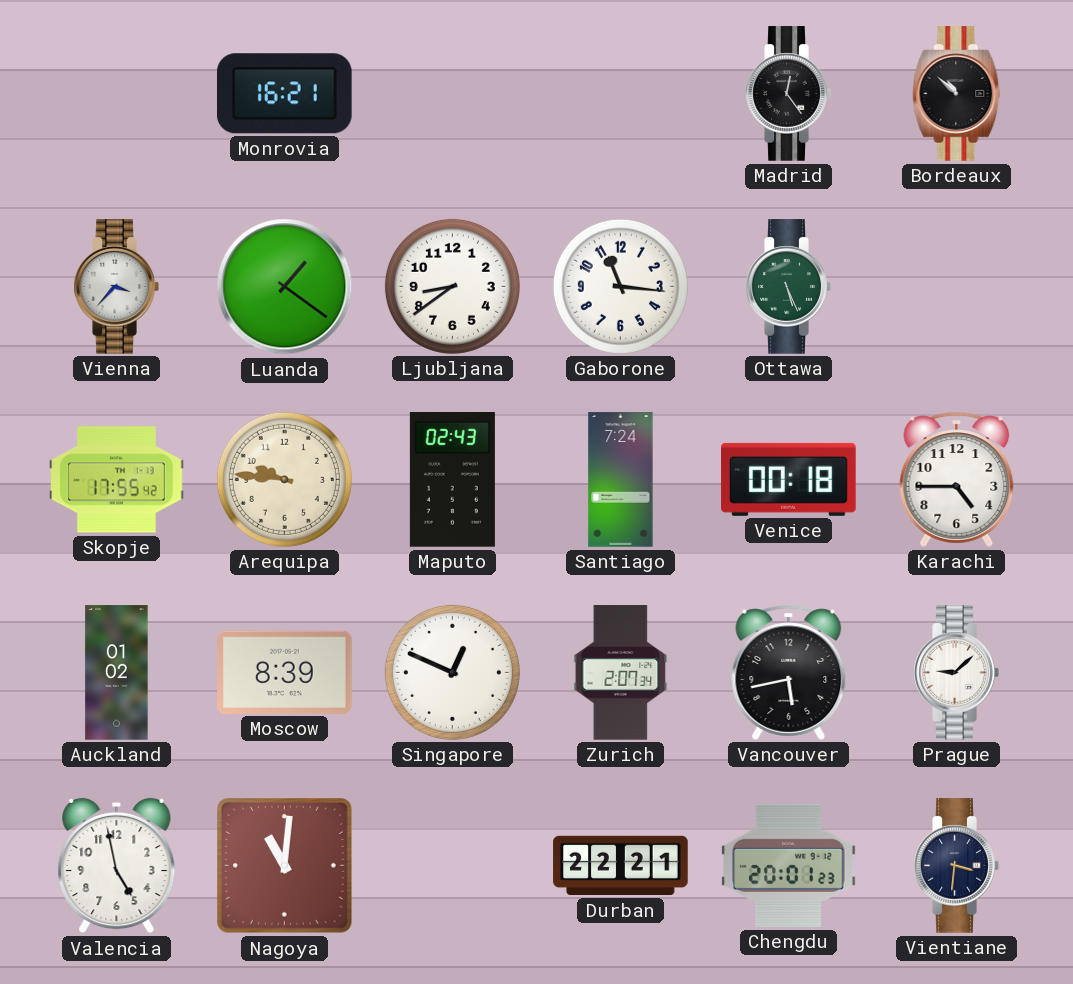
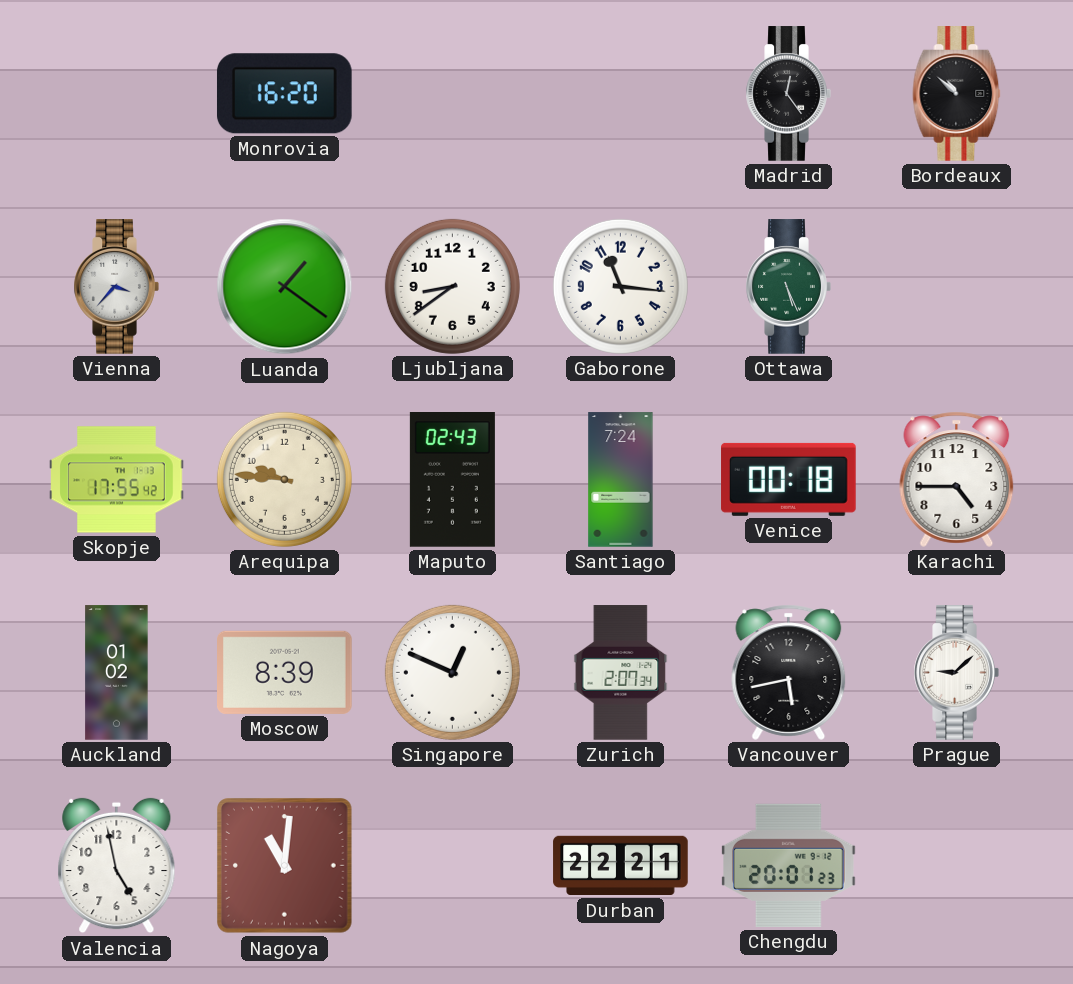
Monrovia: 16:21 -> 16:20 (284, 94)
Vientiane: 3:31 -> none (956, 866)
